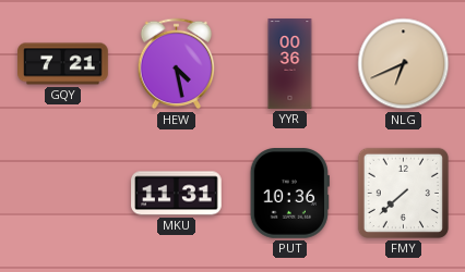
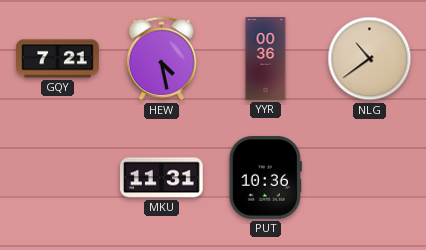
NLG: 6:41 -> 10:39 (370, 59)
FMY: 7:38 -> none (403, 193)
